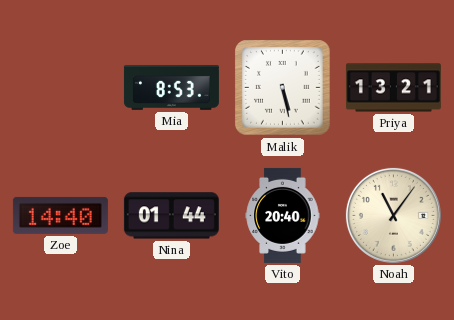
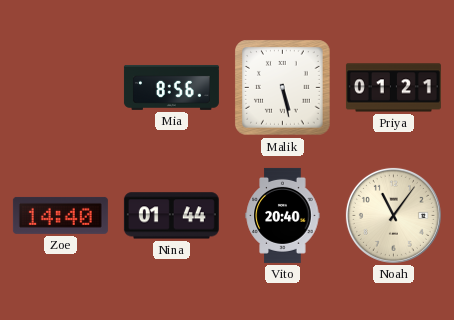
Mia: 8:53 -> 8:56 (171, 87)
Priya: 13:21 -> 01:21 (393, 88)
